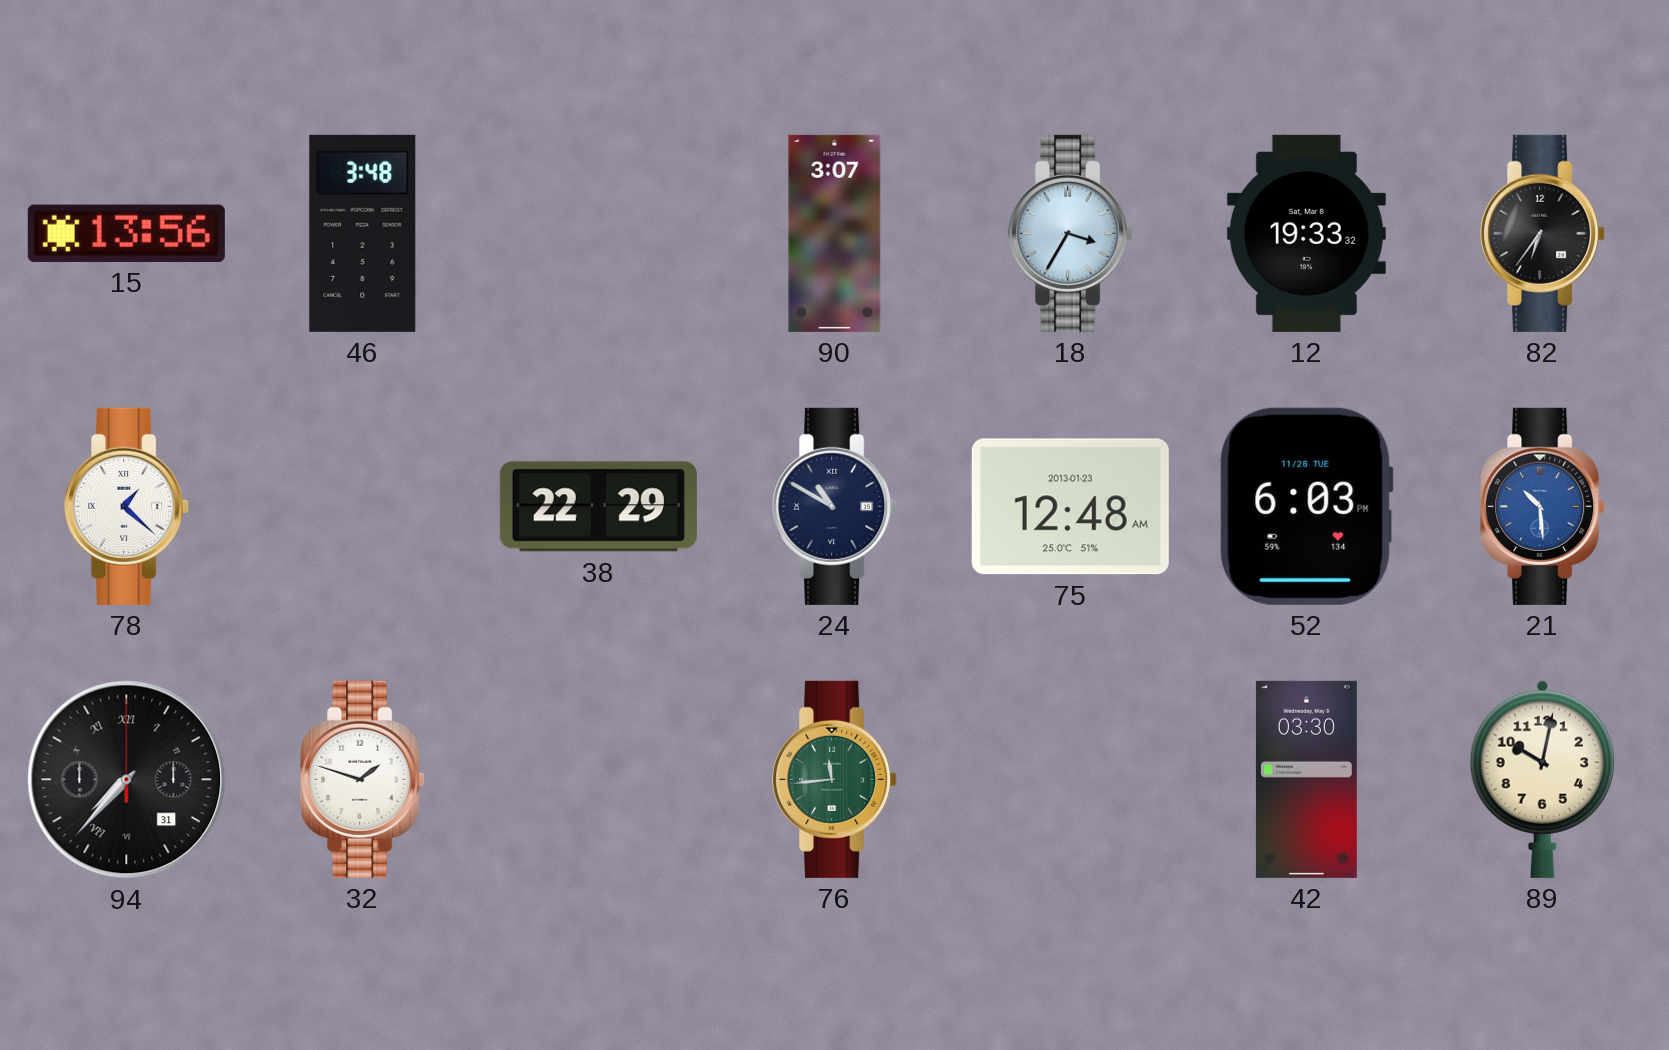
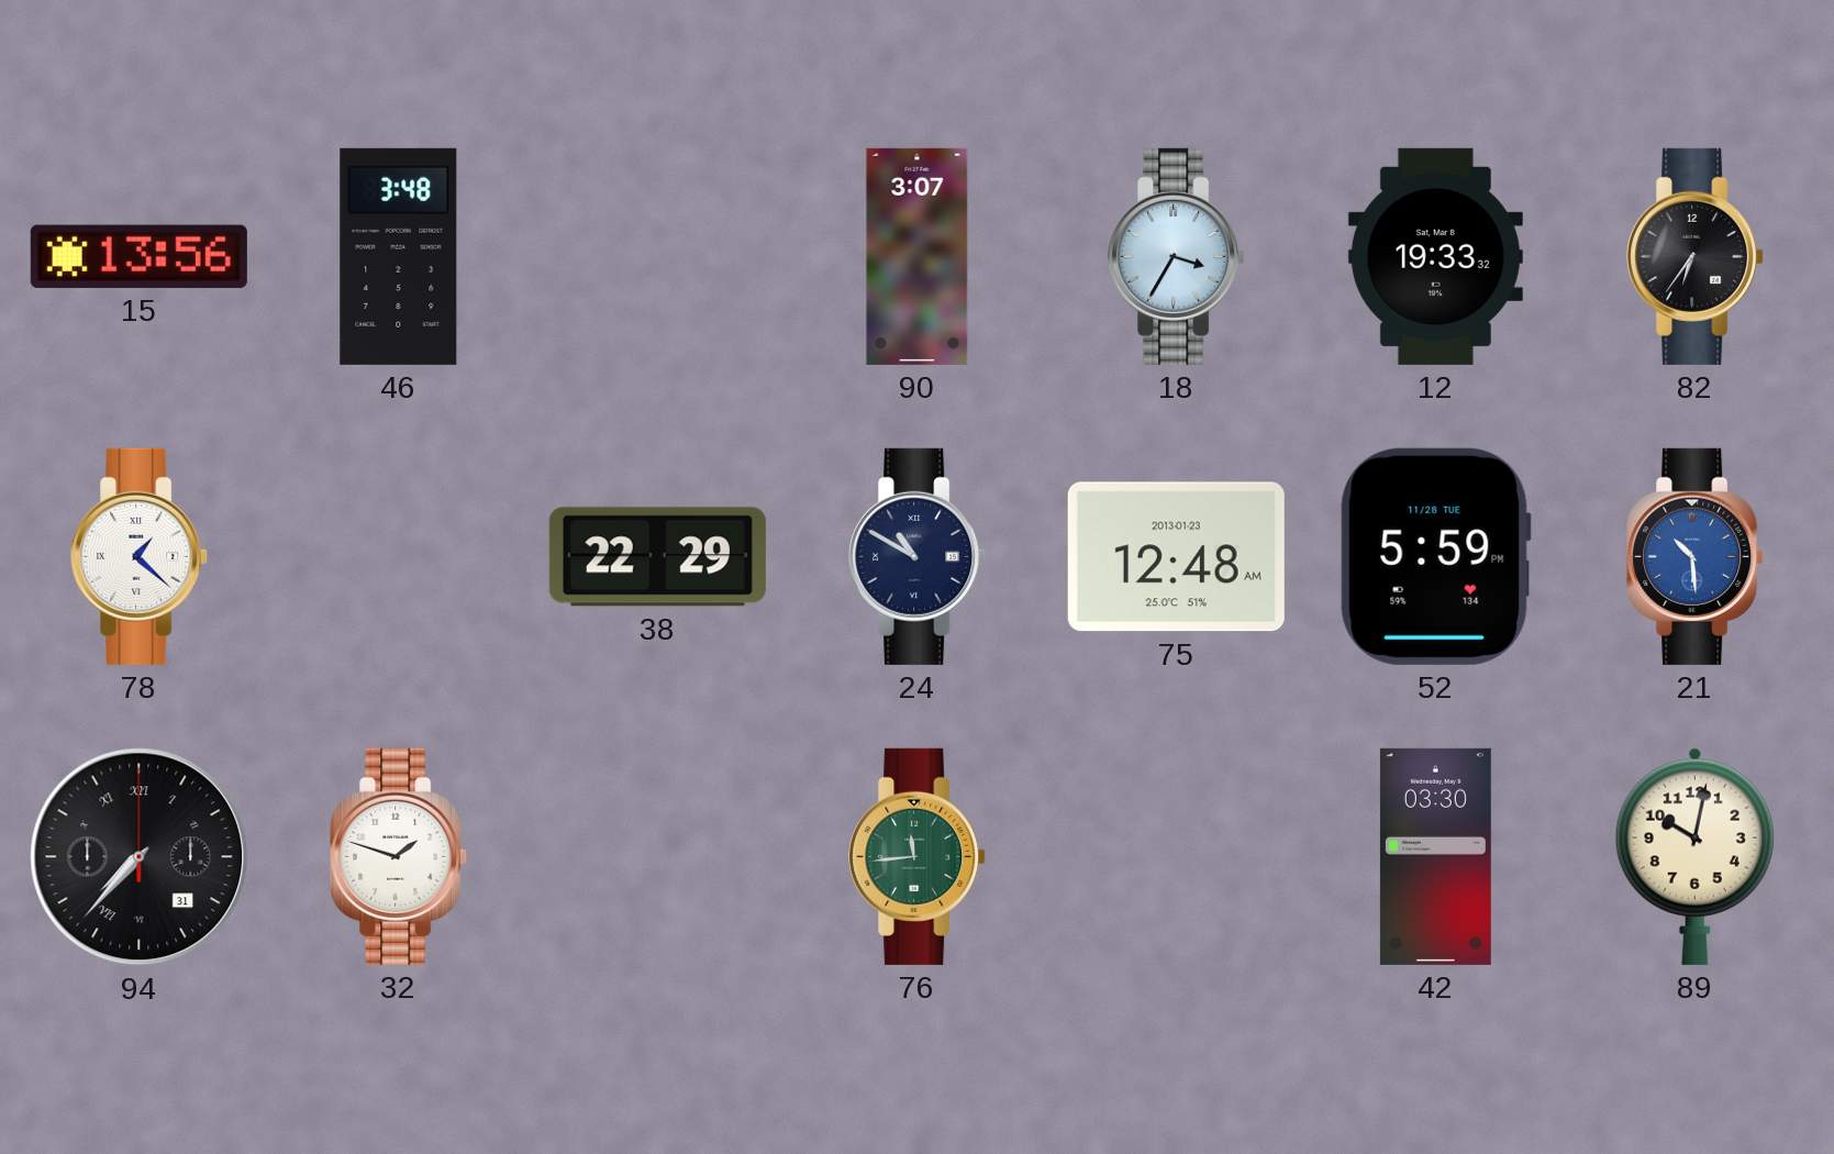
52: 6:03 -> 5:59 (1435, 556)
